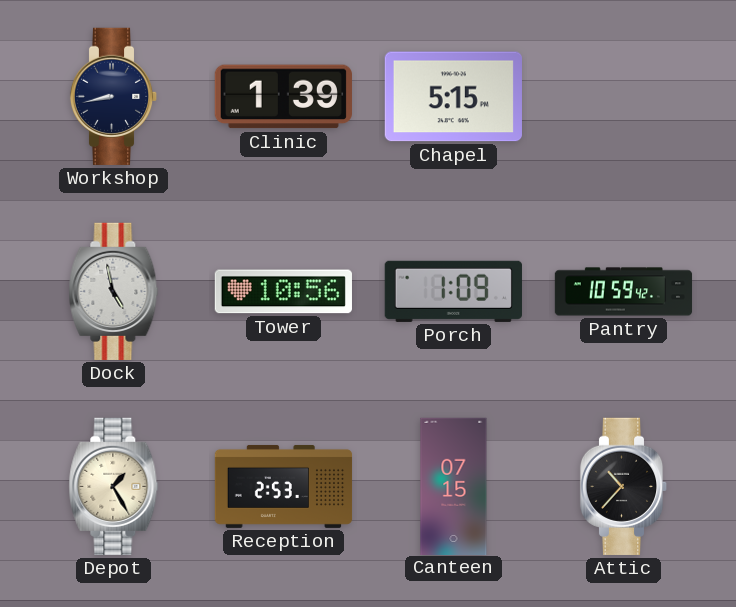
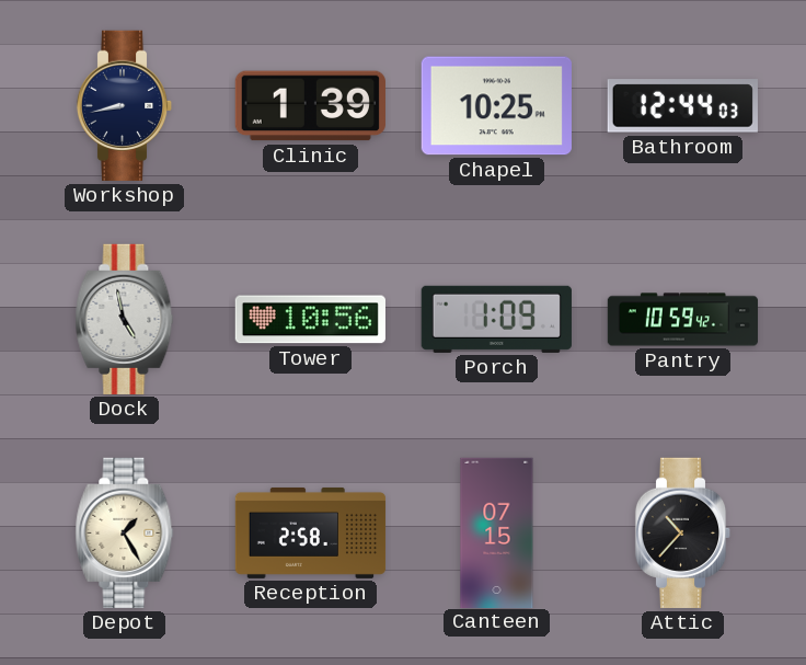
Chapel: 5:15 -> 10:25 (496, 106)
Bathroom: none -> 12:44 (682, 106)
Reception: 2:53 -> 2:58 (311, 532)
